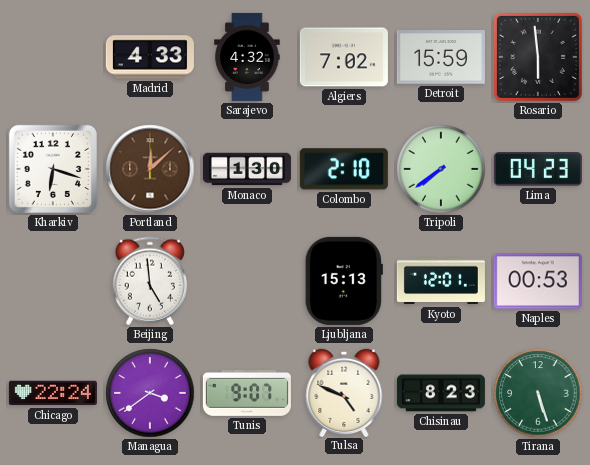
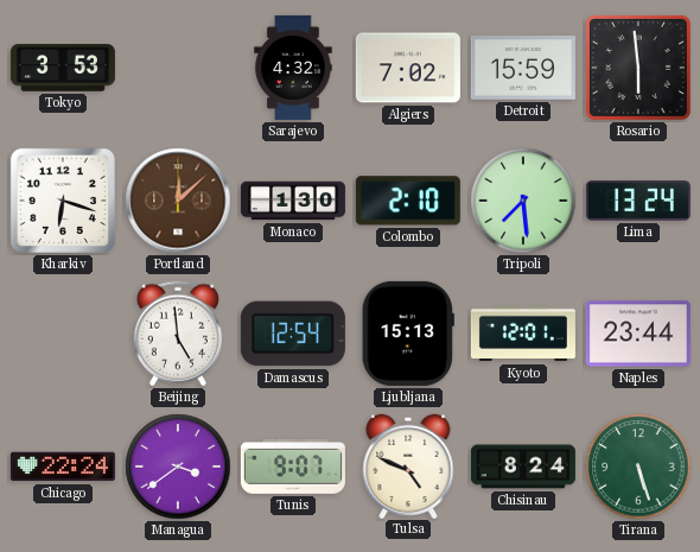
Tokyo: none -> 3:53 (63, 68)
Madrid: 4:33 -> none (150, 57)
Tripoli: 7:39 -> 7:29 (523, 201)
Lima: 04:23 -> 13:24 (638, 201)
Damascus: none -> 12:54 (293, 334)
Naples: 00:53 -> 23:44 (638, 334)
Chisinau: 8:23 -> 8:24 (523, 467)
